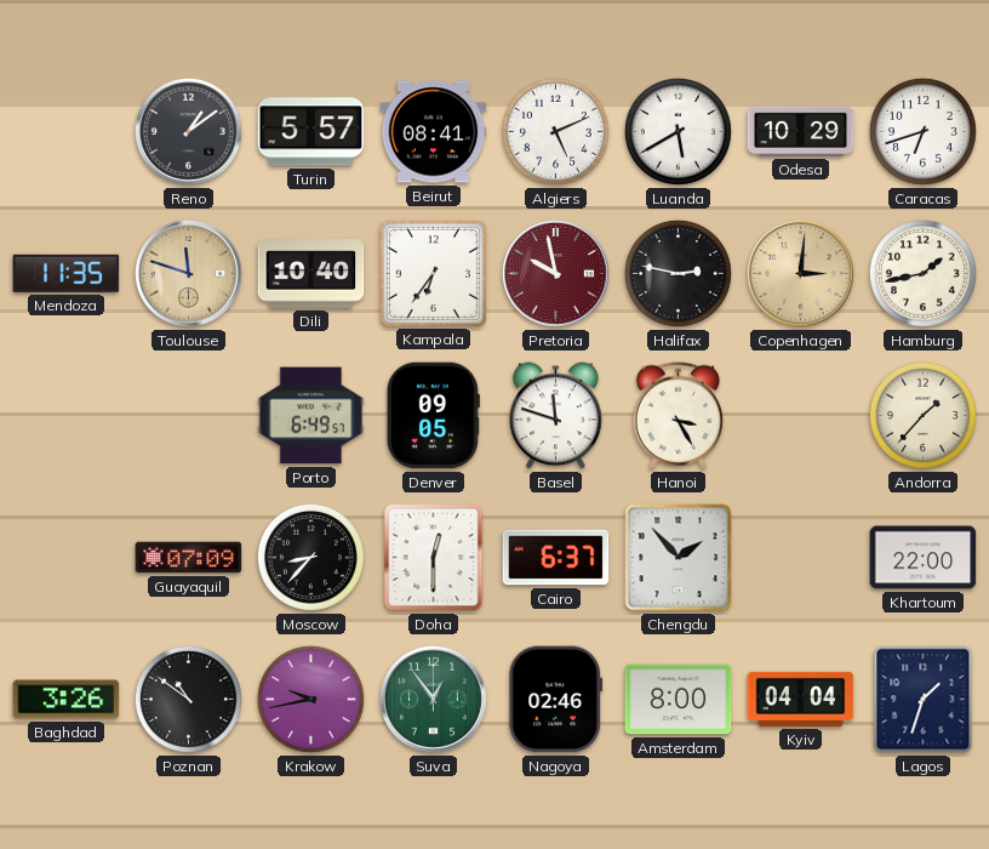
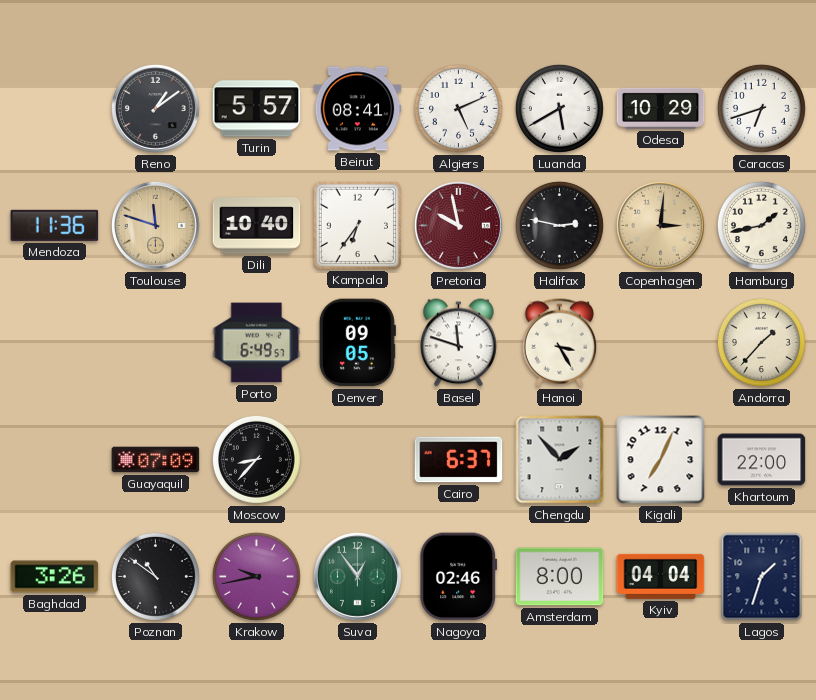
Mendoza: 11:35 -> 11:36 (55, 225)
Doha: 12:30 -> none (434, 558)
Kigali: none -> 7:04 (661, 460)
